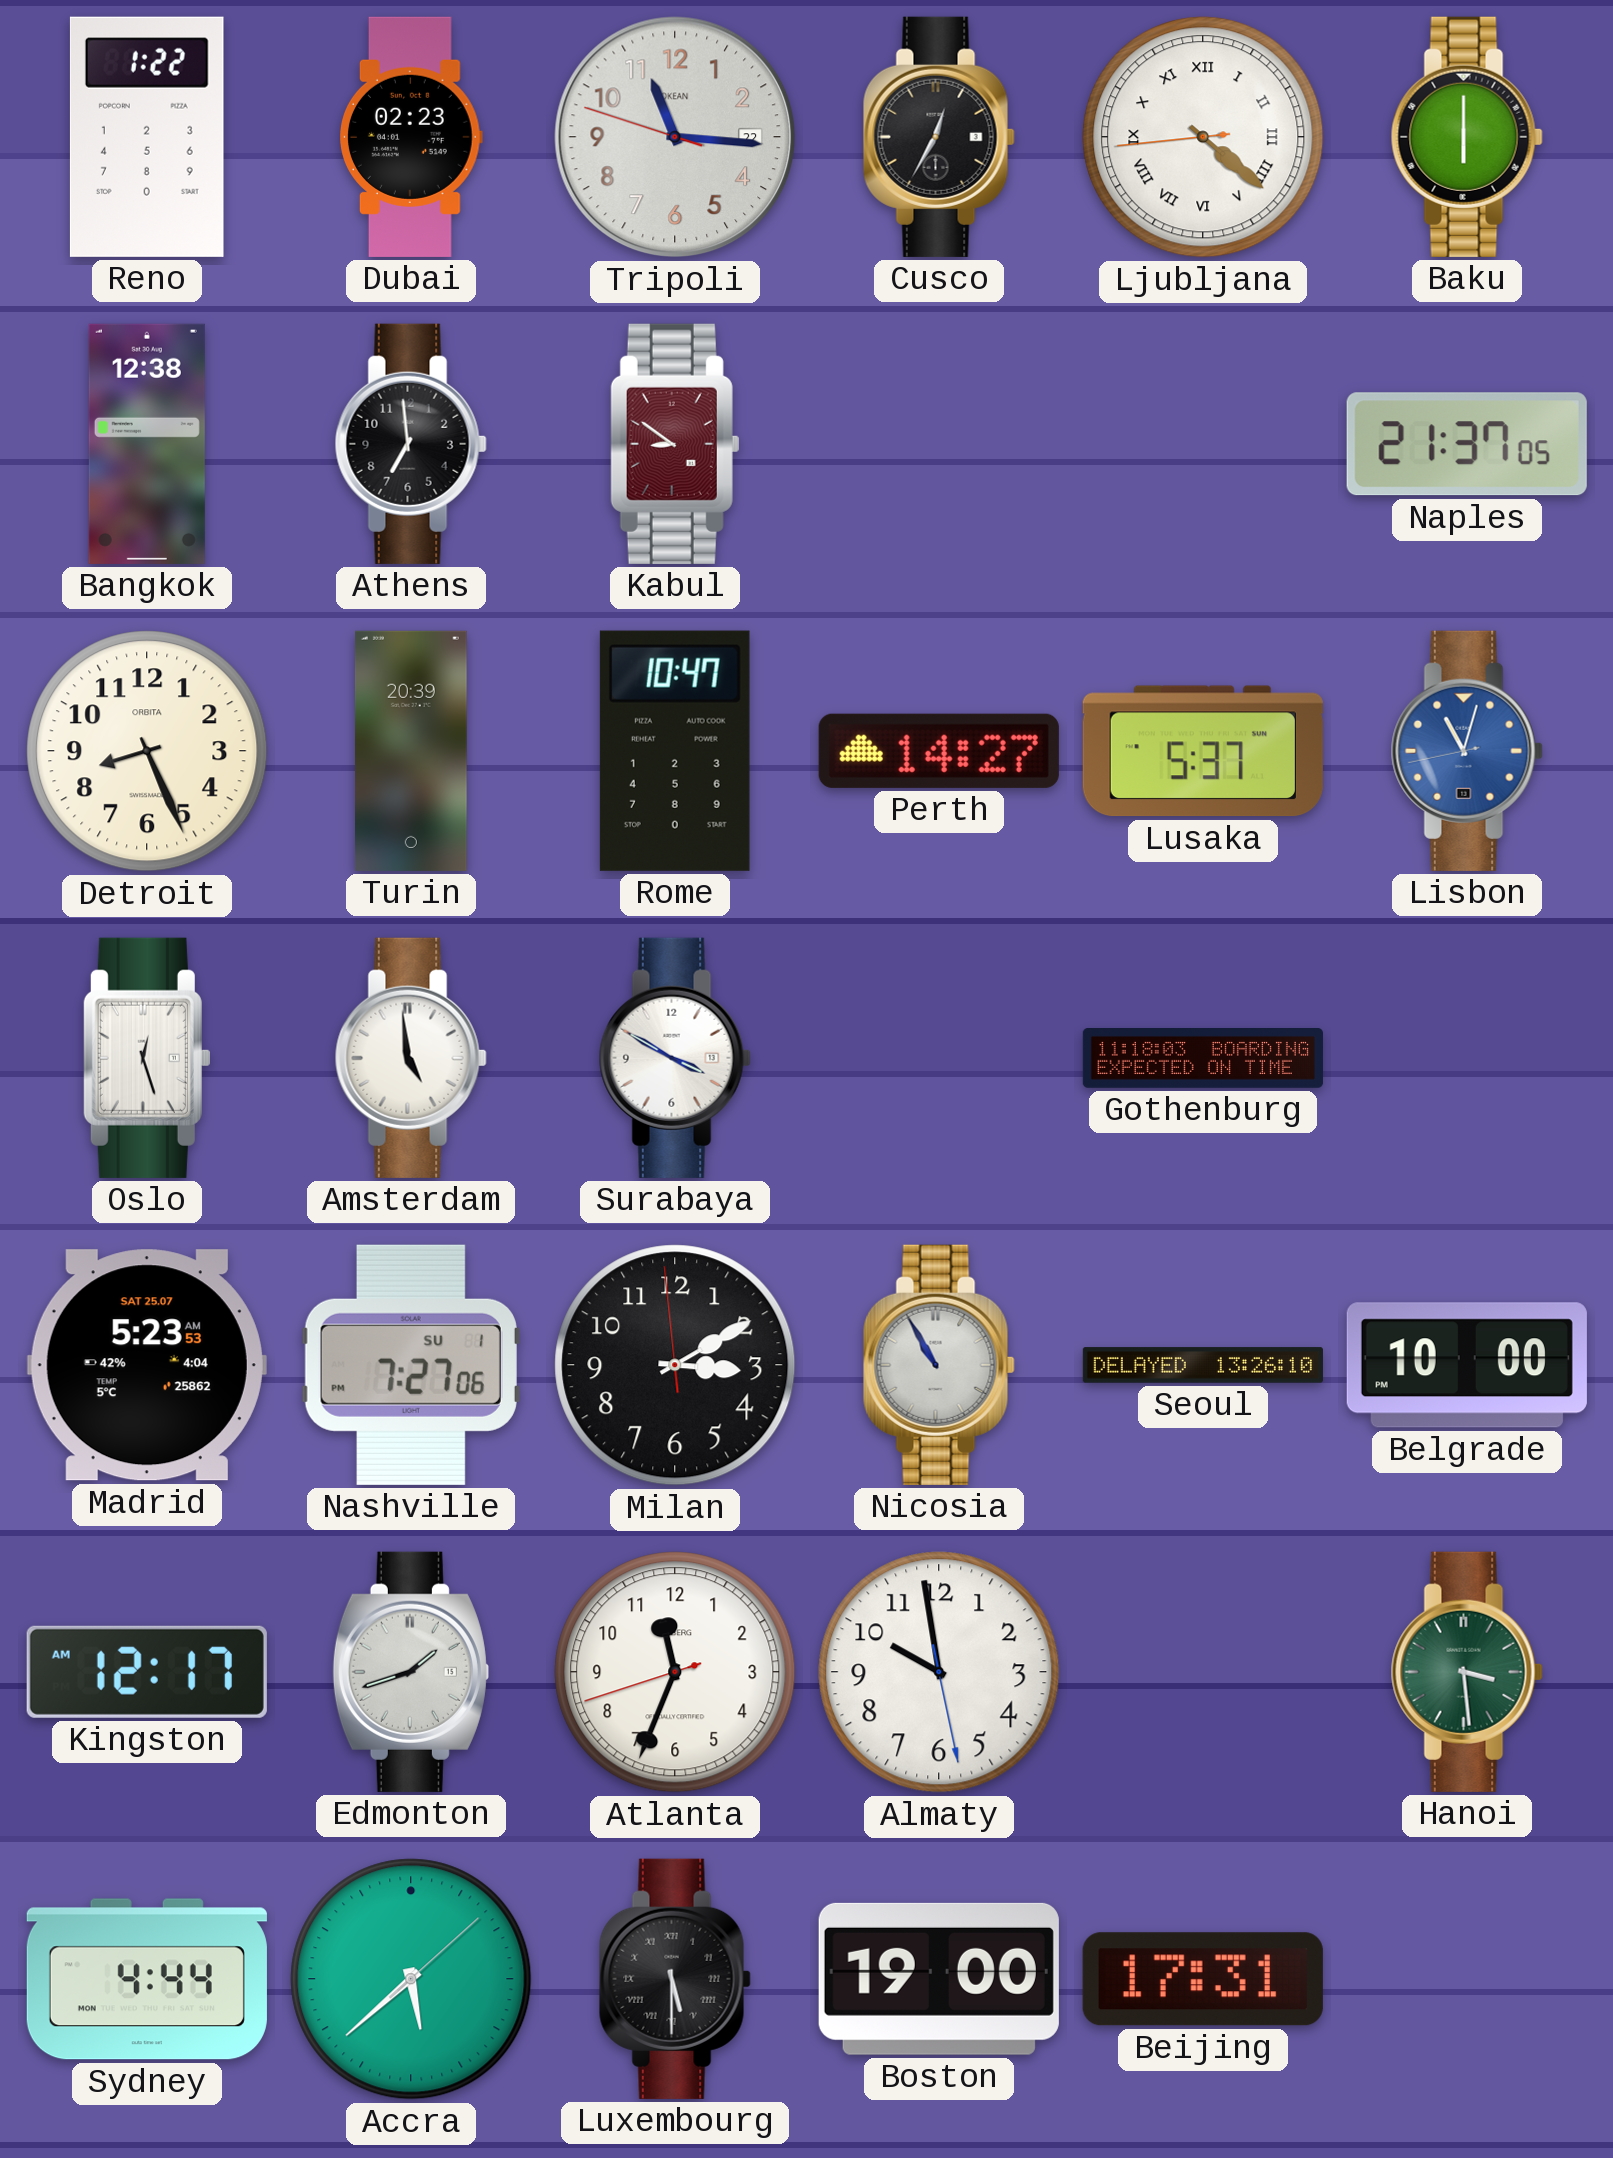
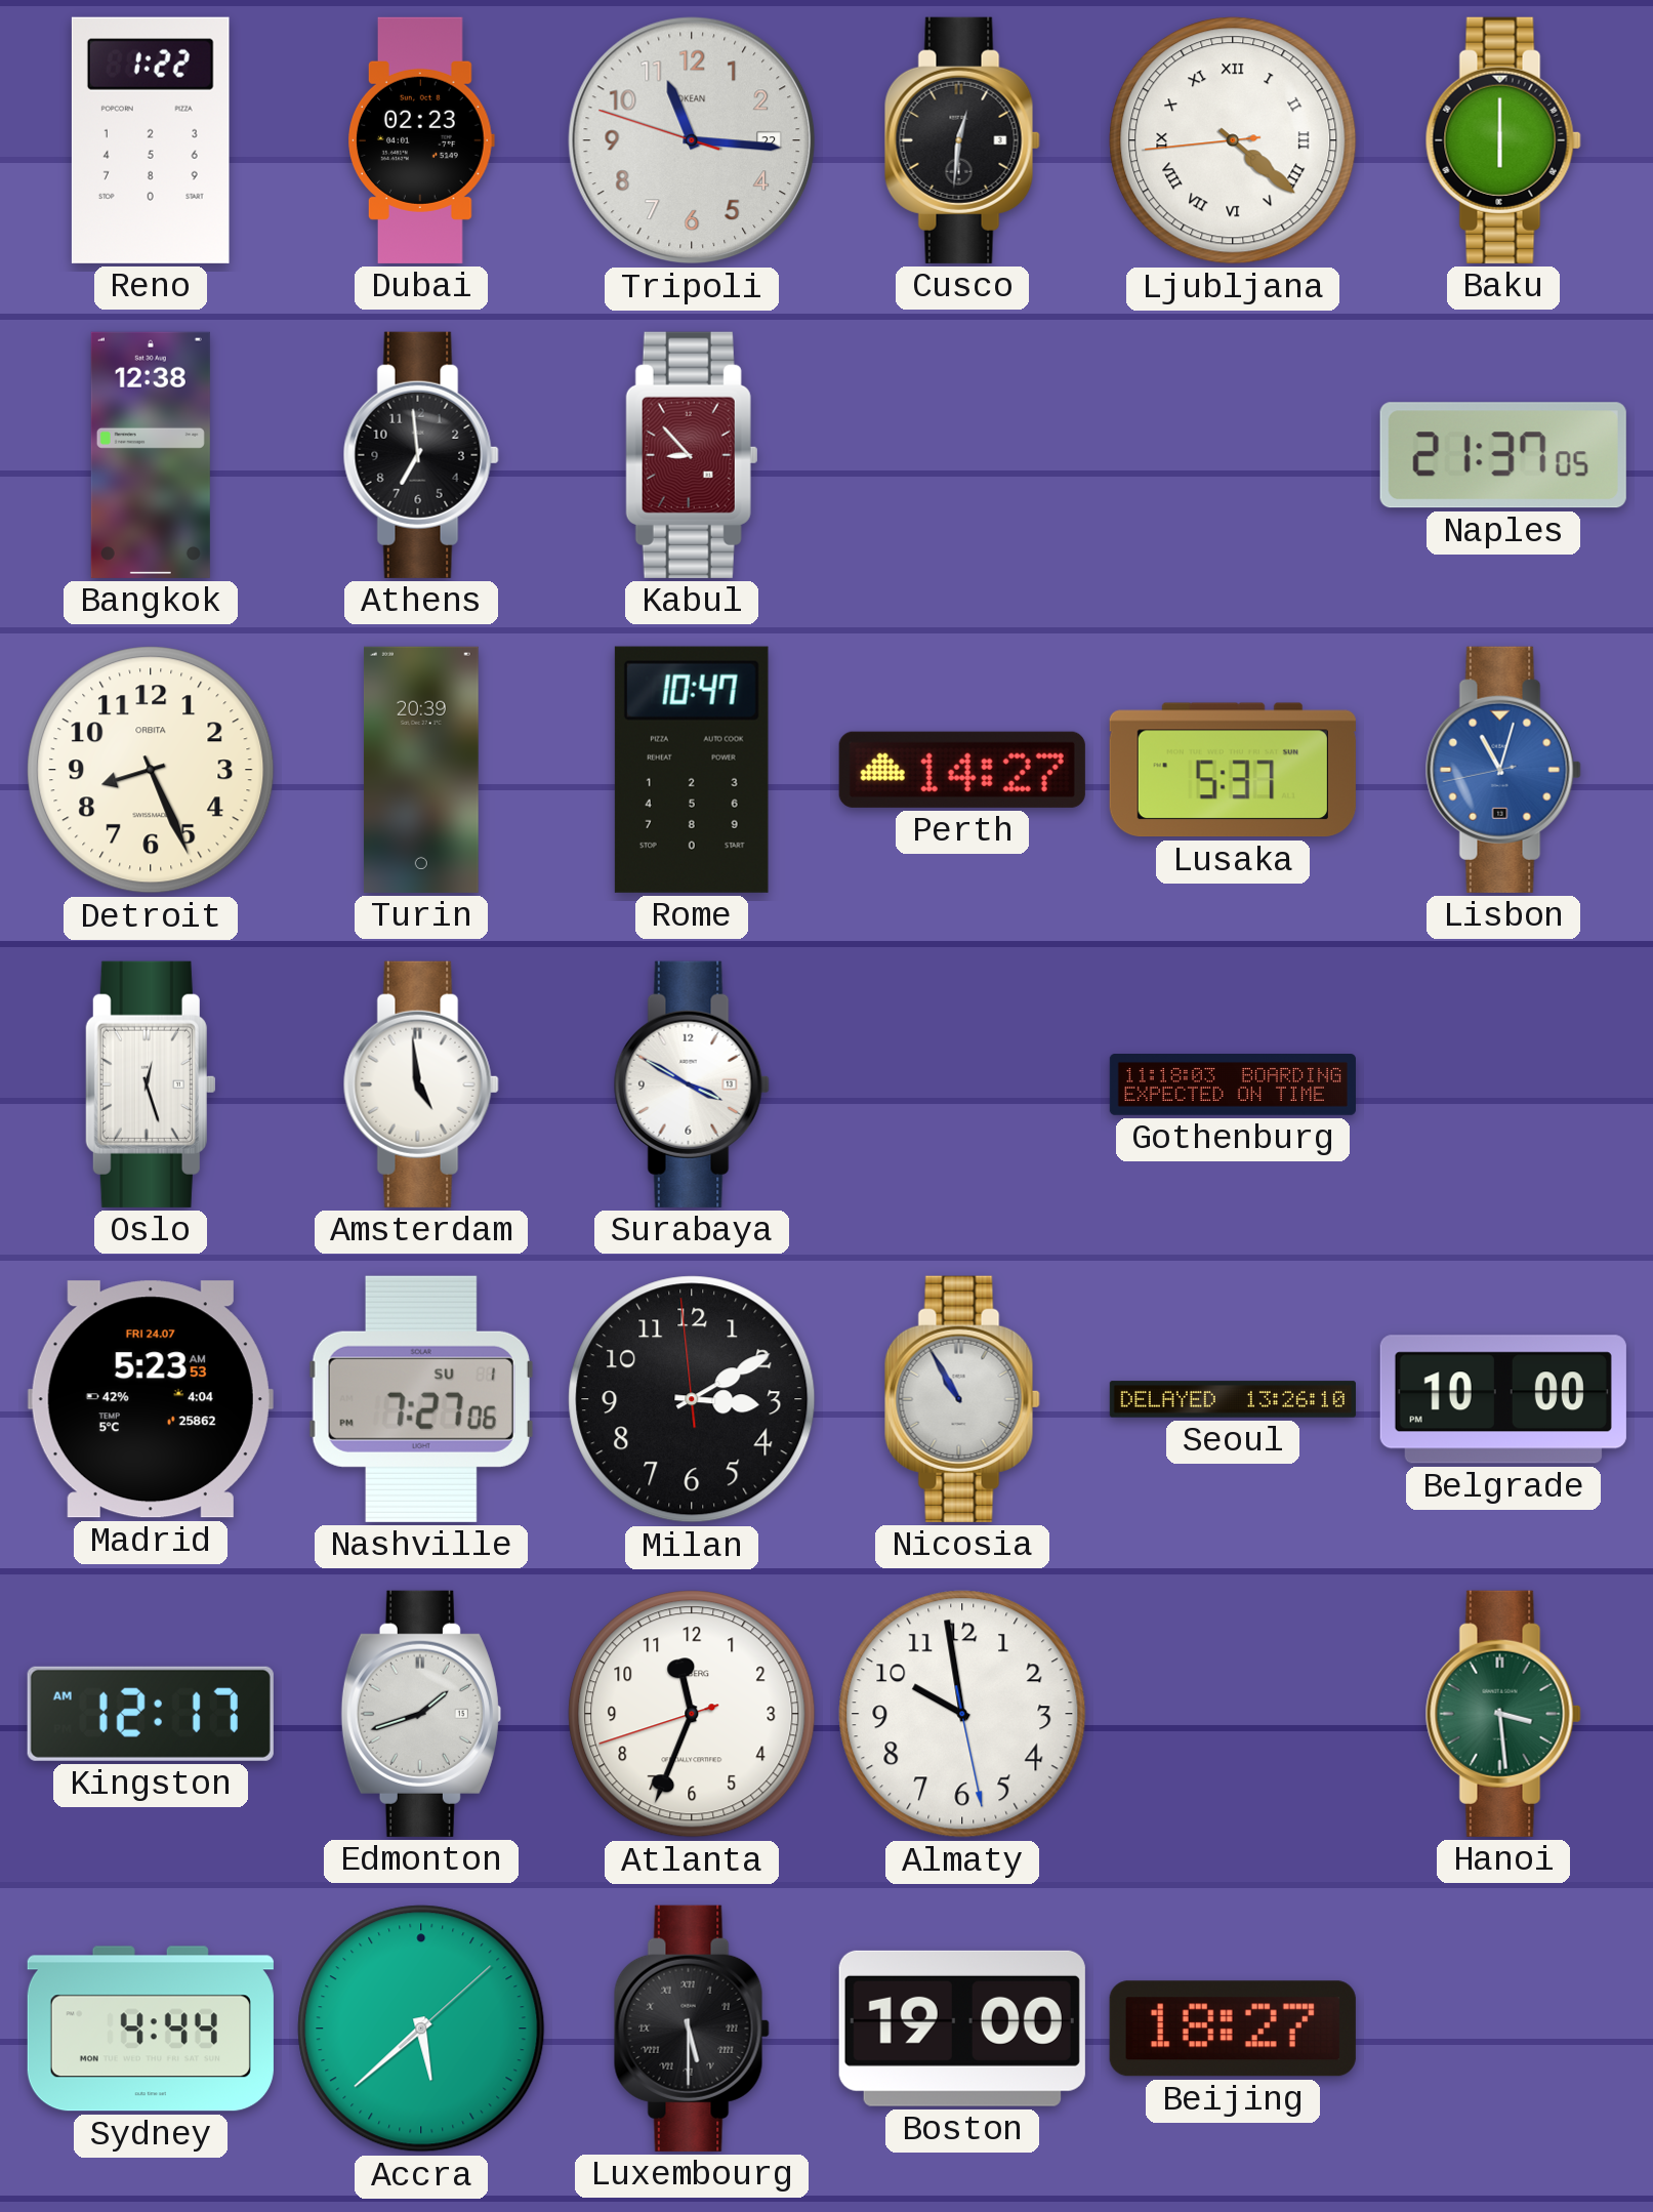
Cusco: 12:35 -> 12:31 (962, 140)
Kabul: 8:51 -> 8:53 (692, 455)
Madrid date: SAT 25.07 -> FRI 24.07 (151, 1399)
Beijing: 17:31 -> 18:27 (1233, 2029)
